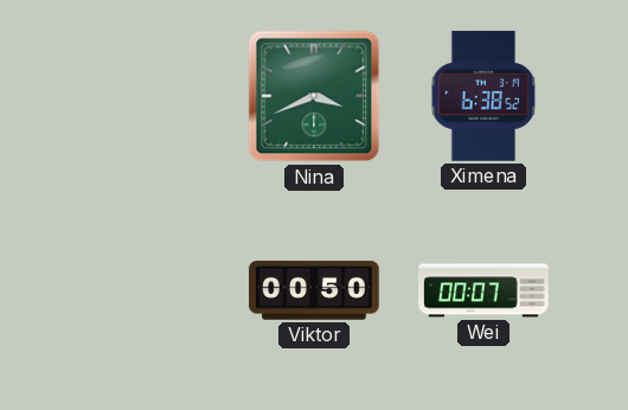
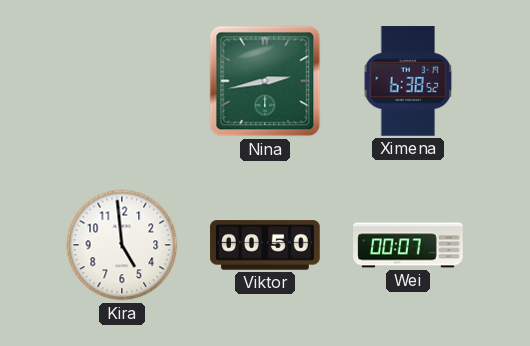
Nina: 3:41 -> 2:43 (265, 81)
Kira: none -> 4:59 (122, 245)
